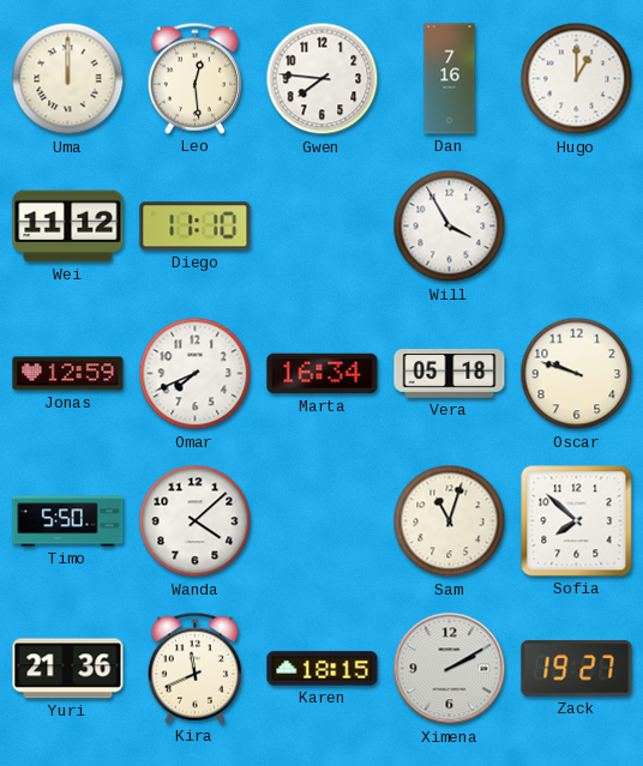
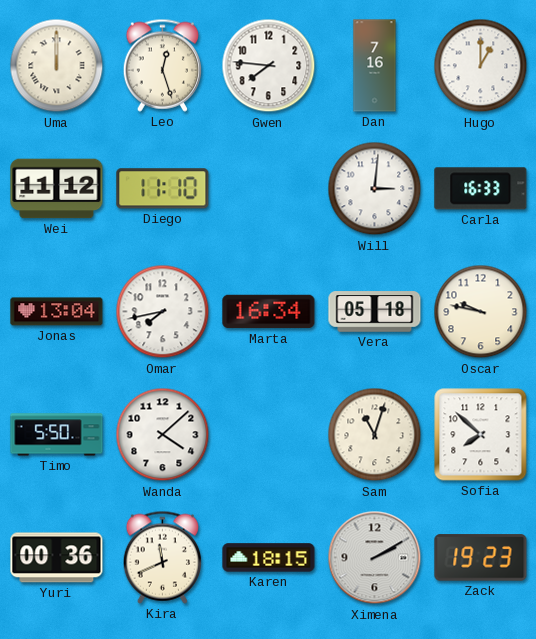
Leo: 12:29 -> 12:27 (162, 65)
Will: 3:55 -> 3:01 (375, 189)
Carla: none -> 16:33 (481, 189)
Jonas: 12:59 -> 13:04 (57, 312)
Omar: 7:41 -> 7:43 (163, 312)
Oscar: 9:48 -> 9:47 (481, 312)
Yuri: 21:36 -> 00:36 (57, 558)
Zack: 19:27 -> 19:23 (481, 558)
